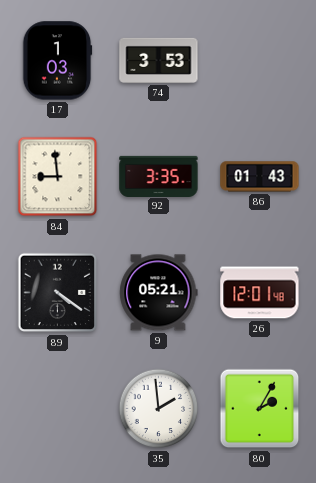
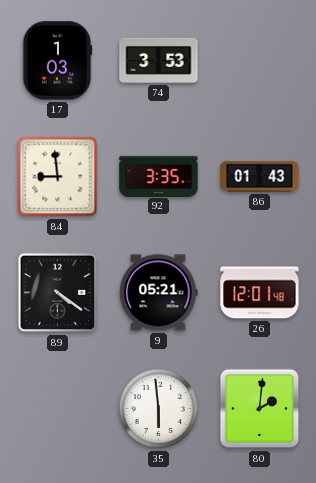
35: 1:59 -> 5:59 (159, 409)
80: 2:05 -> 2:01 (260, 409)
